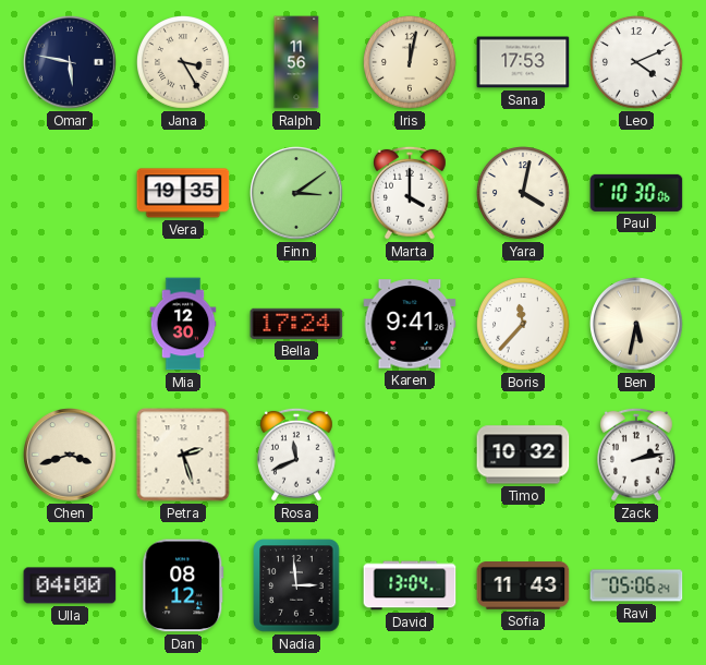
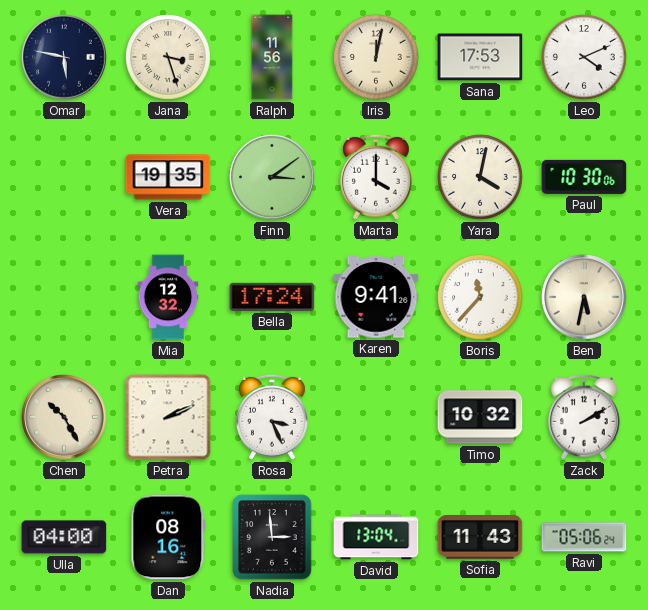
Jana: 3:25 -> 3:27 (169, 58)
Mia: 12:30 -> 12:32 (168, 297)
Chen: 3:42 -> 10:25 (64, 417)
Petra: 2:27 -> 2:11 (168, 417)
Rosa: 11:41 -> 3:26 (273, 417)
Zack: 2:13 -> 2:10 (585, 417)
Dan: 08:12 -> 08:16 (168, 537)
